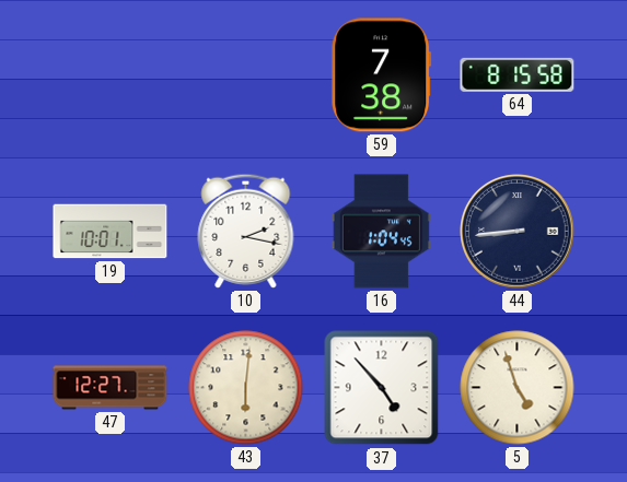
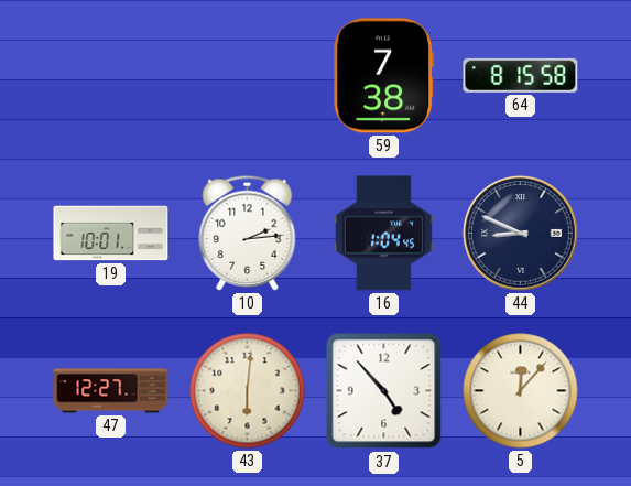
10: 2:17 -> 2:14 (248, 233)
44: 8:44 -> 8:49 (521, 234)
5: 4:57 -> 12:07 (521, 391)
